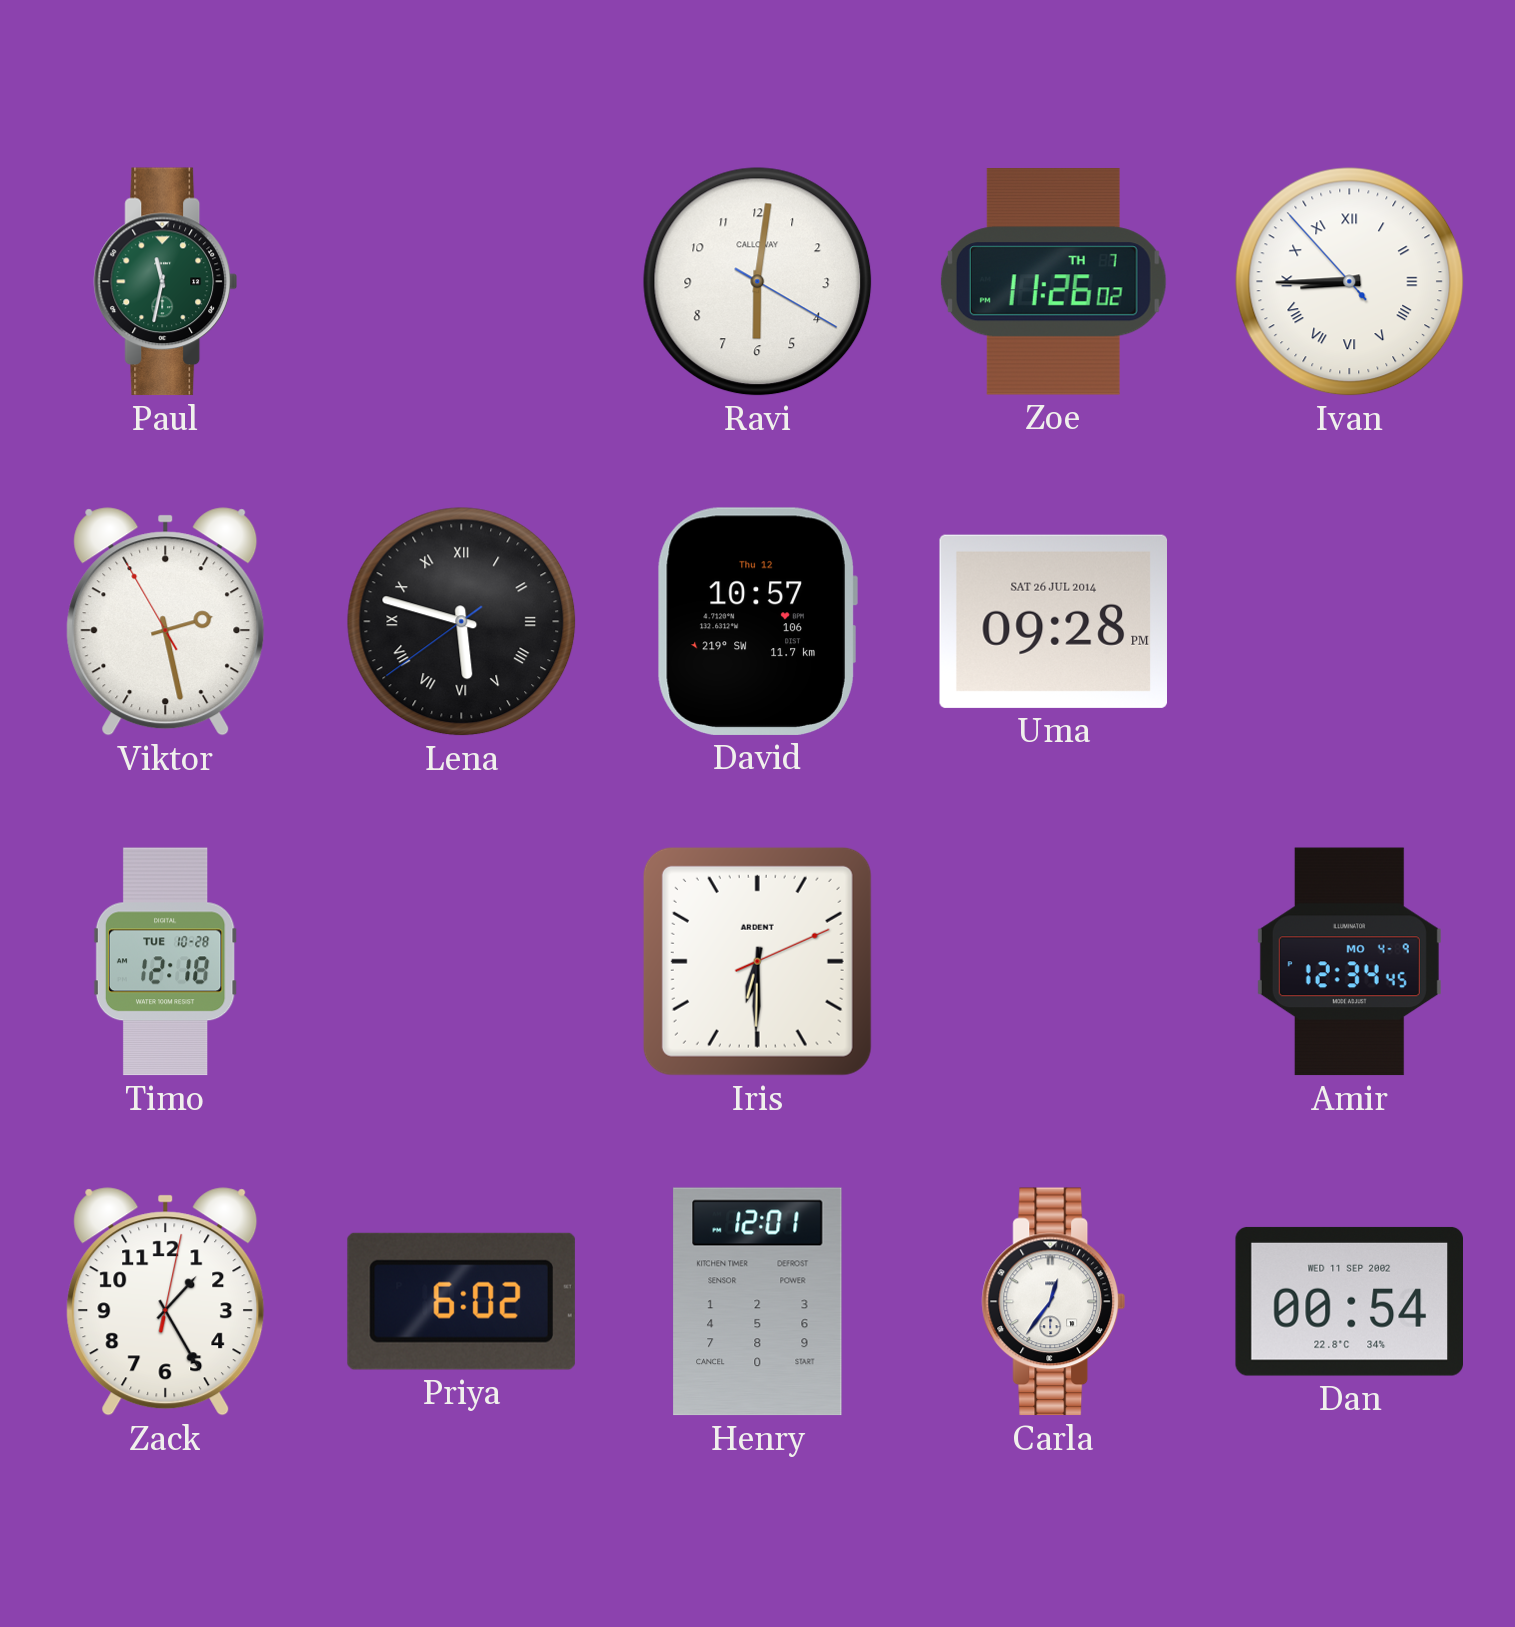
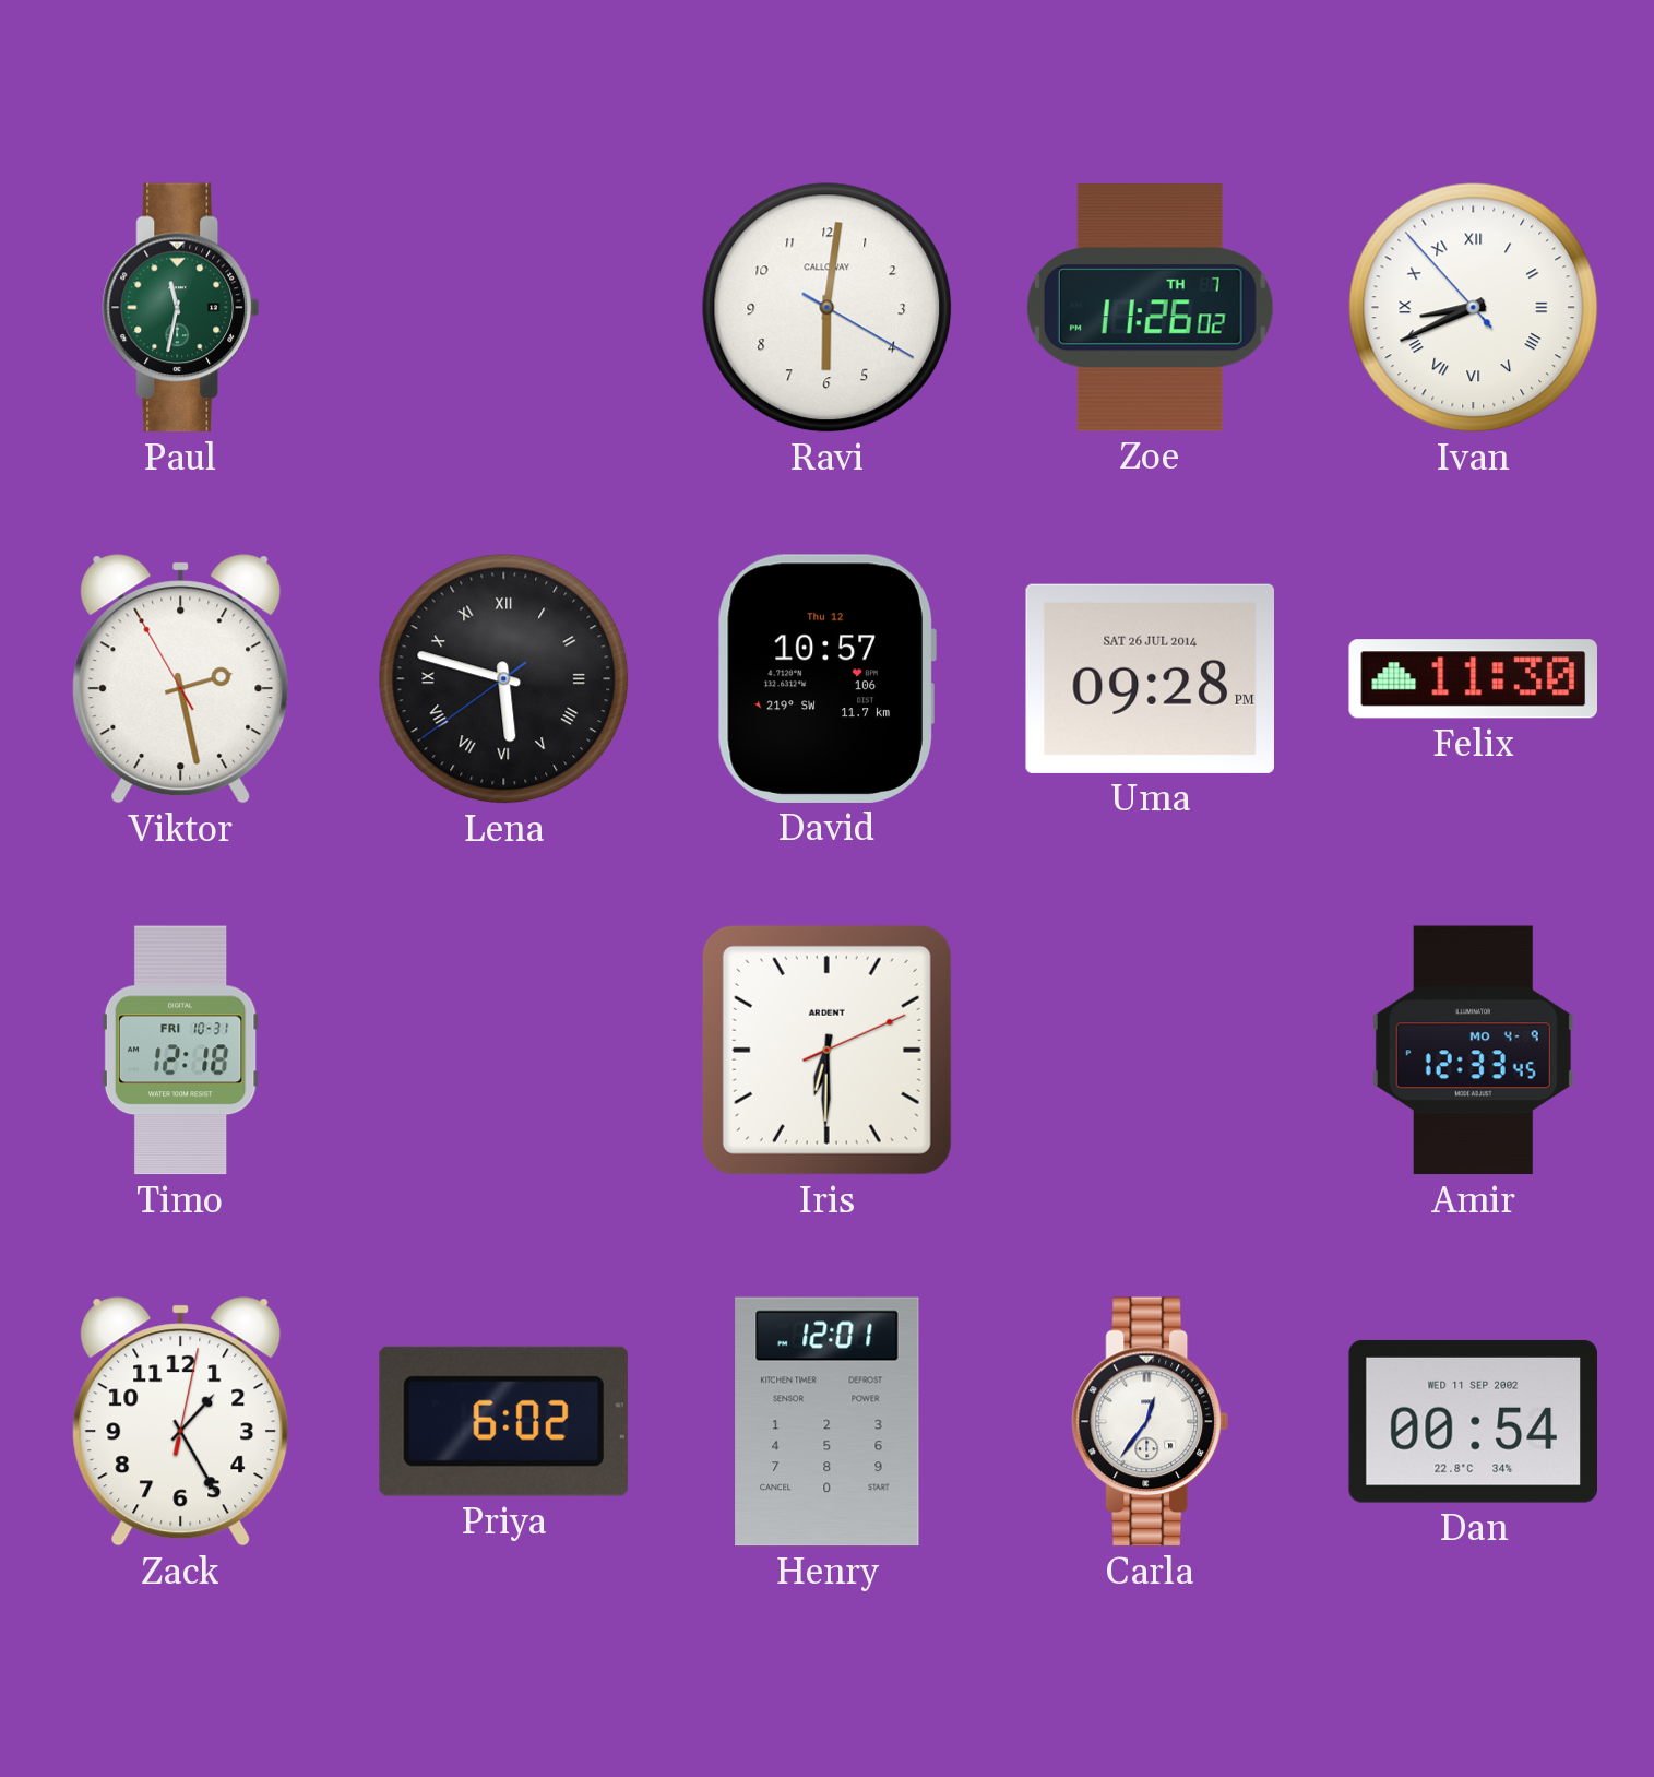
Ivan: 8:44 -> 8:40 (1474, 308)
Felix: none -> 11:30 (1473, 679)
Timo date: TUE 10-28 -> FRI 10-31 (180, 1051)
Amir: 12:34 -> 12:33 (1473, 1051)
